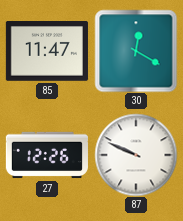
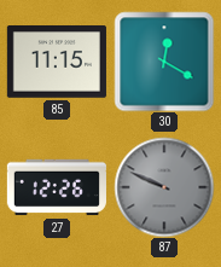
85: 11:47 -> 11:15 (57, 63)
87 dial: white -> grey (164, 187)
